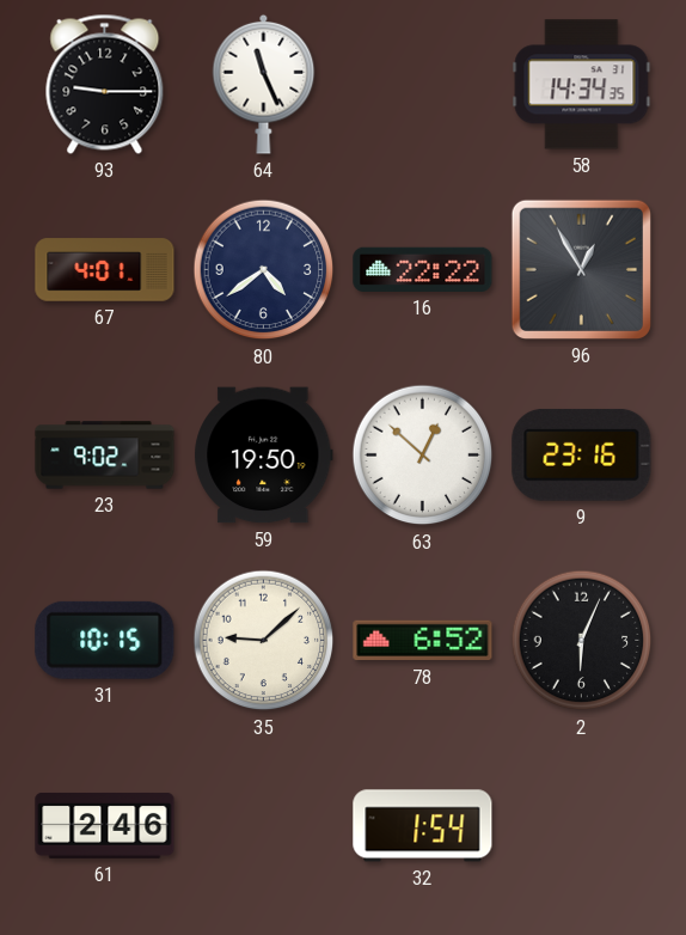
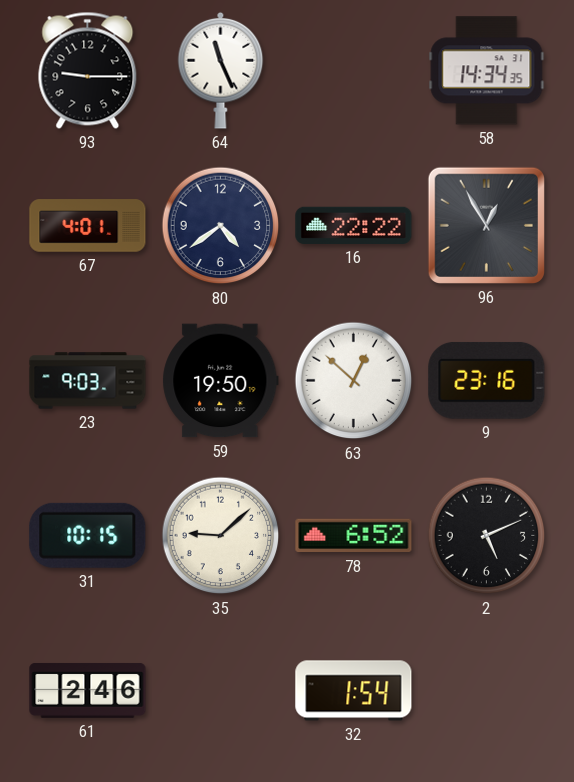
23: 9:02 -> 9:03 (88, 381)
2: 6:04 -> 5:11 (487, 536)
